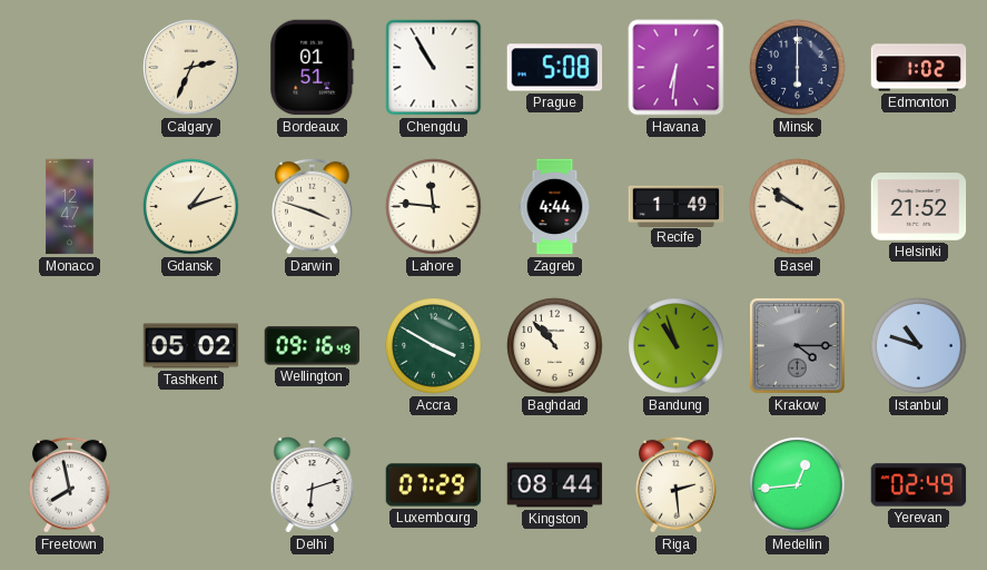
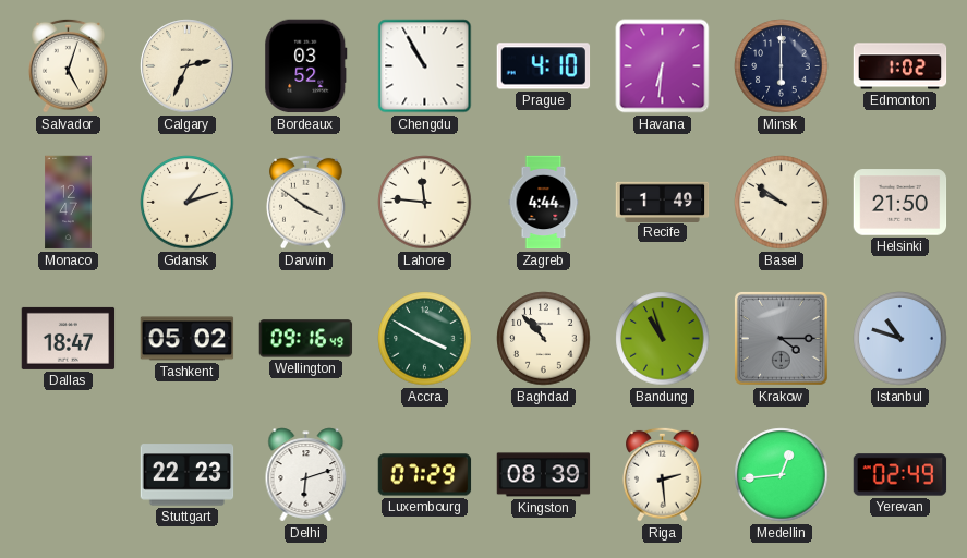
Salvador: none -> 5:03 (69, 65)
Bordeaux: 01:51 -> 03:52 (306, 66)
Prague: 5:08 -> 4:10 (544, 66)
Darwin: 3:48 -> 3:51 (306, 202)
Helsinki: 21:52 -> 21:50 (900, 203)
Dallas: none -> 18:47 (69, 338)
Freetown: 7:58 -> none (70, 484)
Stuttgart: none -> 22:23 (188, 475)
Kingston: 08:44 -> 08:39 (544, 475)
